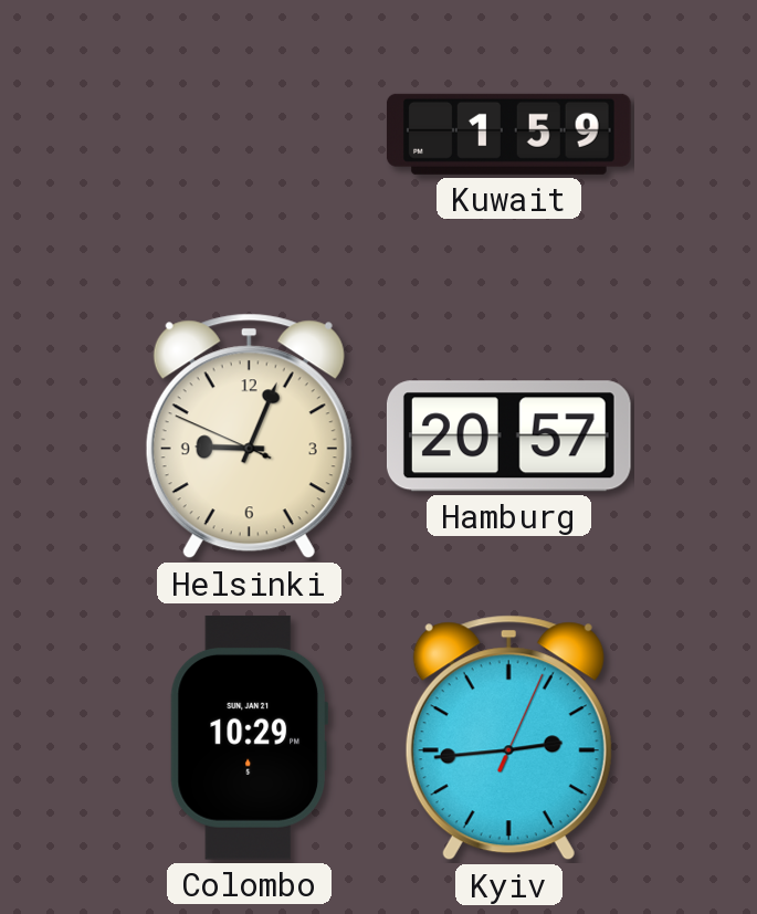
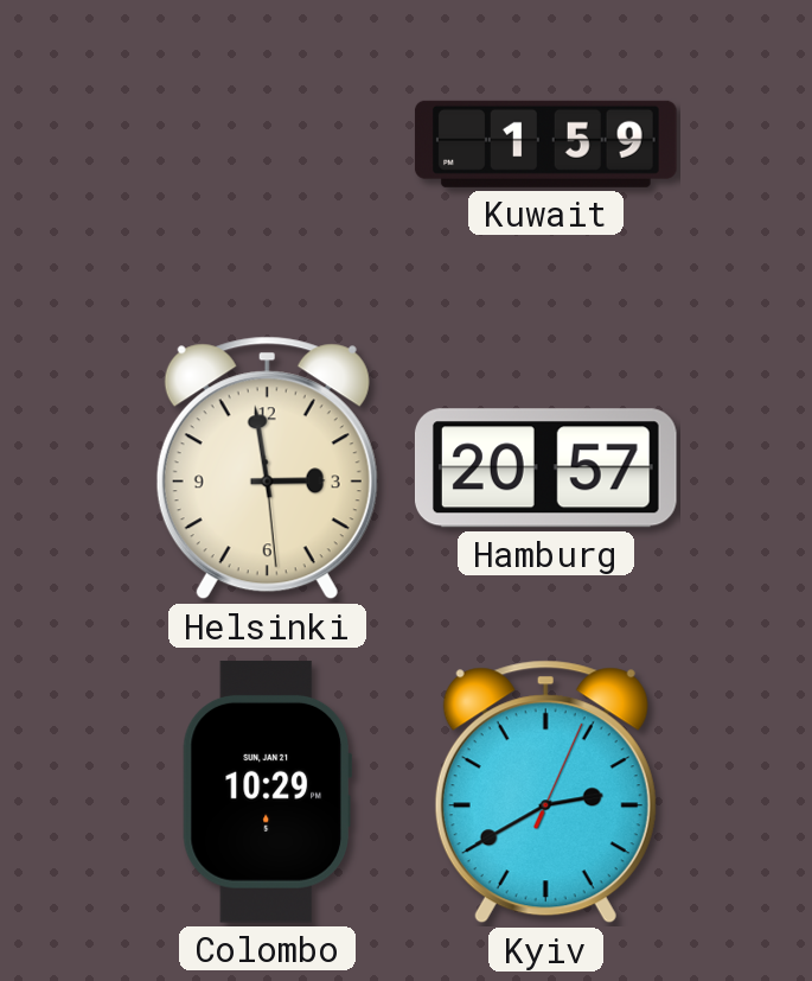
Helsinki: 9:03 -> 2:58 (267, 469)
Kyiv: 2:44 -> 2:40 (545, 792)
